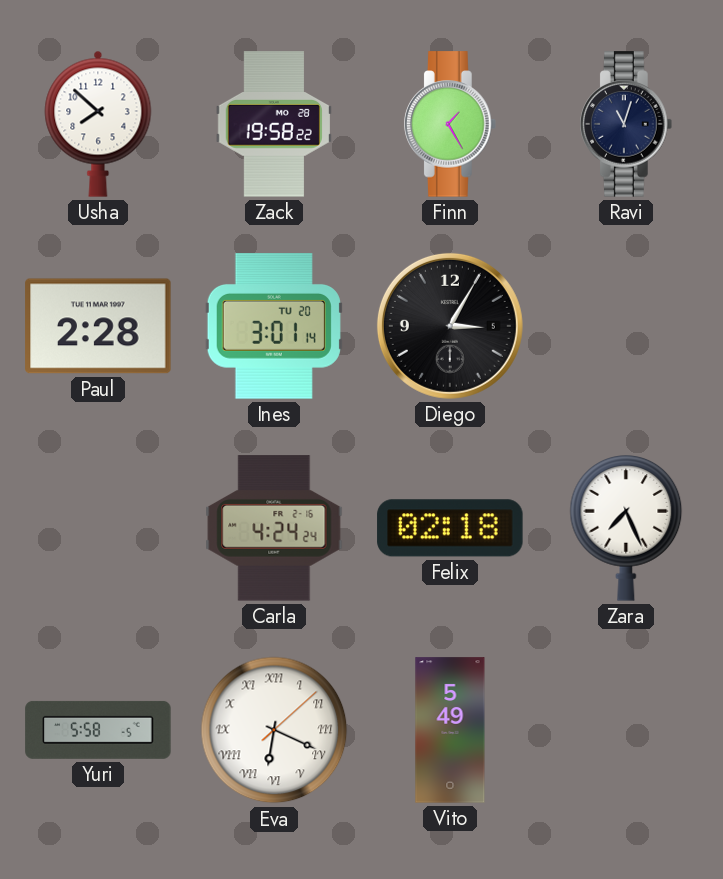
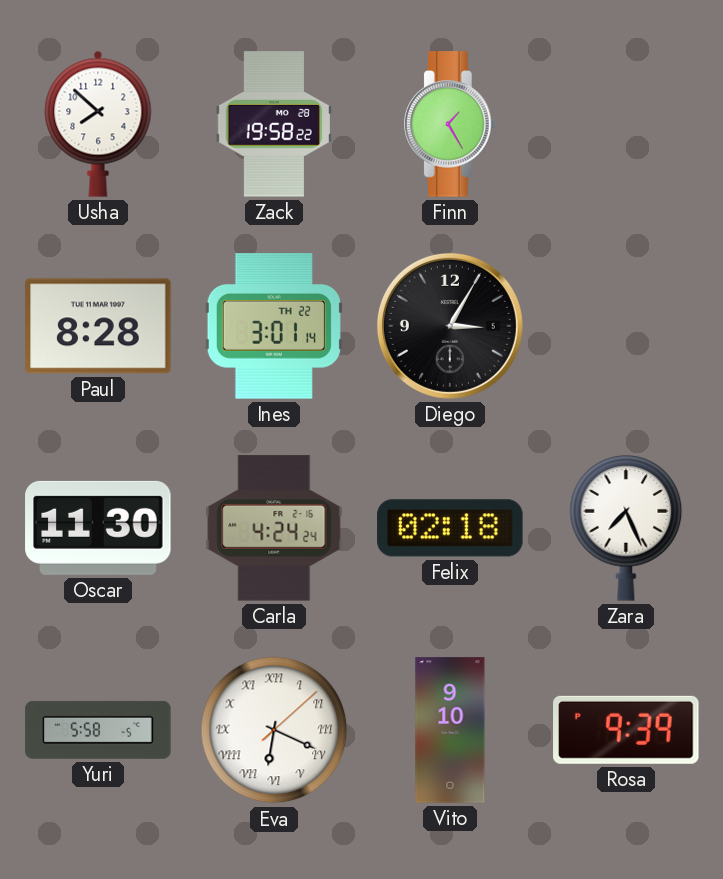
Ravi: 11:03 -> none (627, 124)
Paul: 2:28 -> 8:28 (98, 326)
Ines date: TU 20 -> TH 22 (274, 326)
Oscar: none -> 11:30 (98, 528)
Vito: 5:49 -> 9:10 (450, 730)
Rosa: none -> 9:39 (626, 730)
